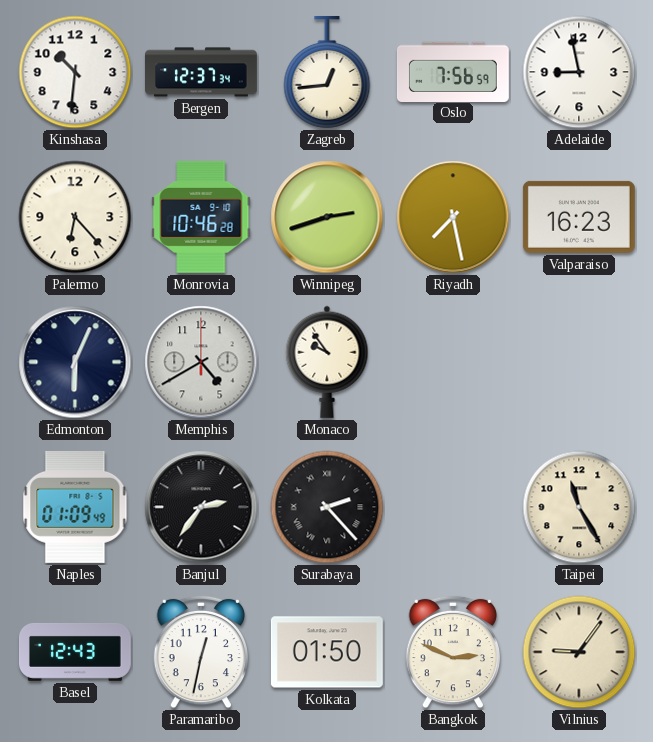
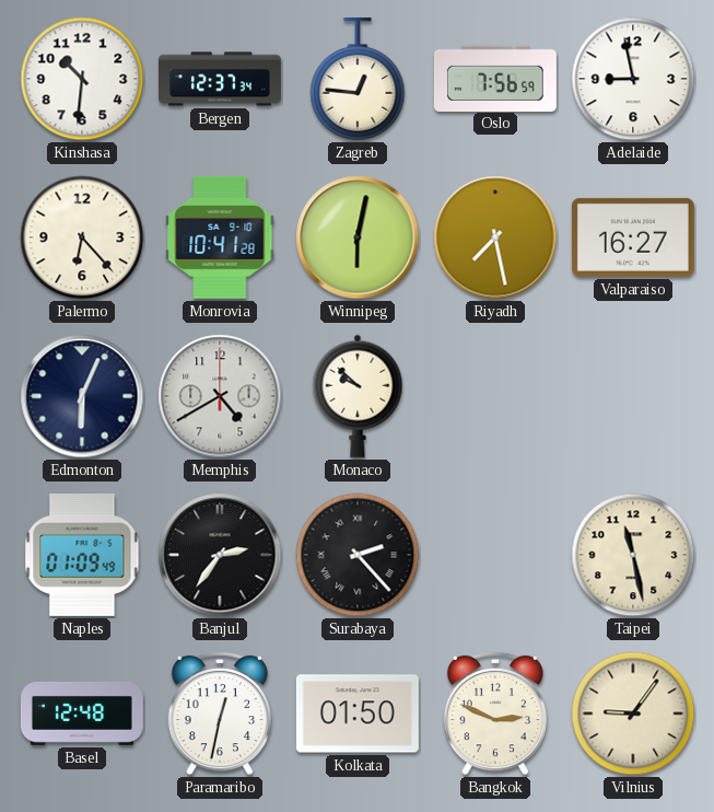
Zagreb: 12:44 -> 12:46 (358, 79)
Monrovia: 10:46 -> 10:41 (220, 237)
Winnipeg: 2:42 -> 6:02 (358, 237)
Valparaiso: 16:23 -> 16:27 (633, 237)
Monaco: 9:54 -> 9:52 (358, 396)
Taipei: 11:25 -> 11:28 (633, 555)
Basel: 12:43 -> 12:48 (82, 714)
